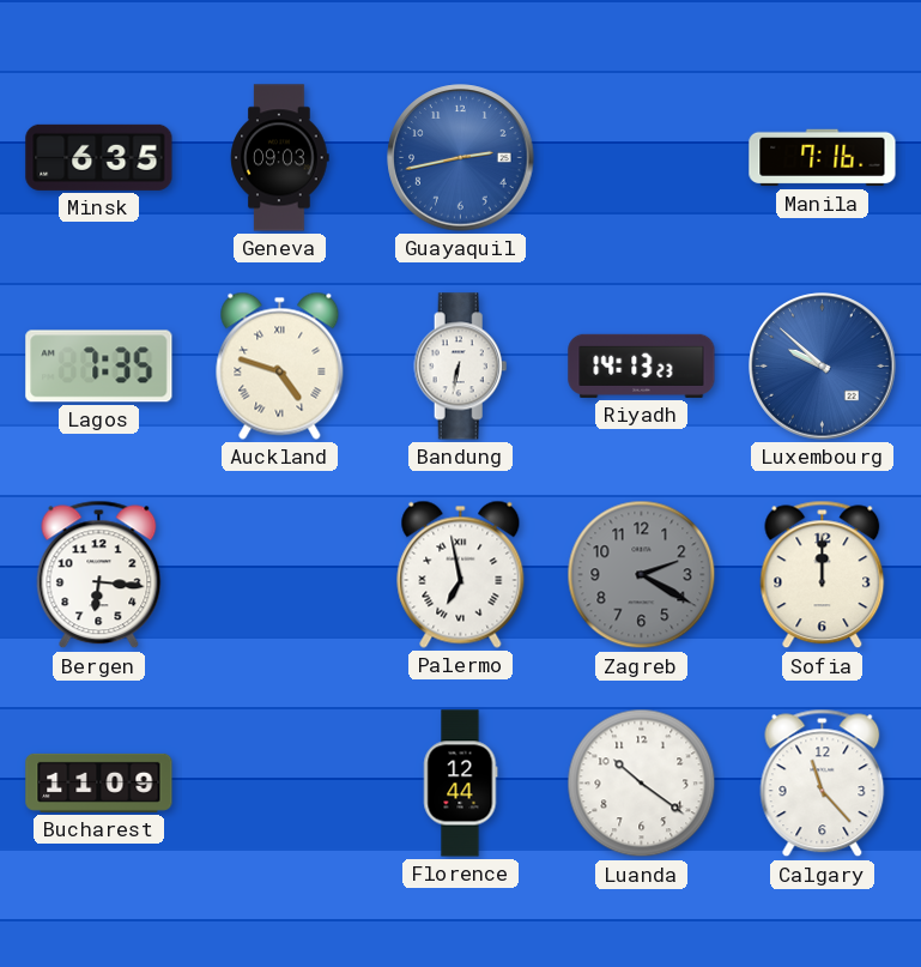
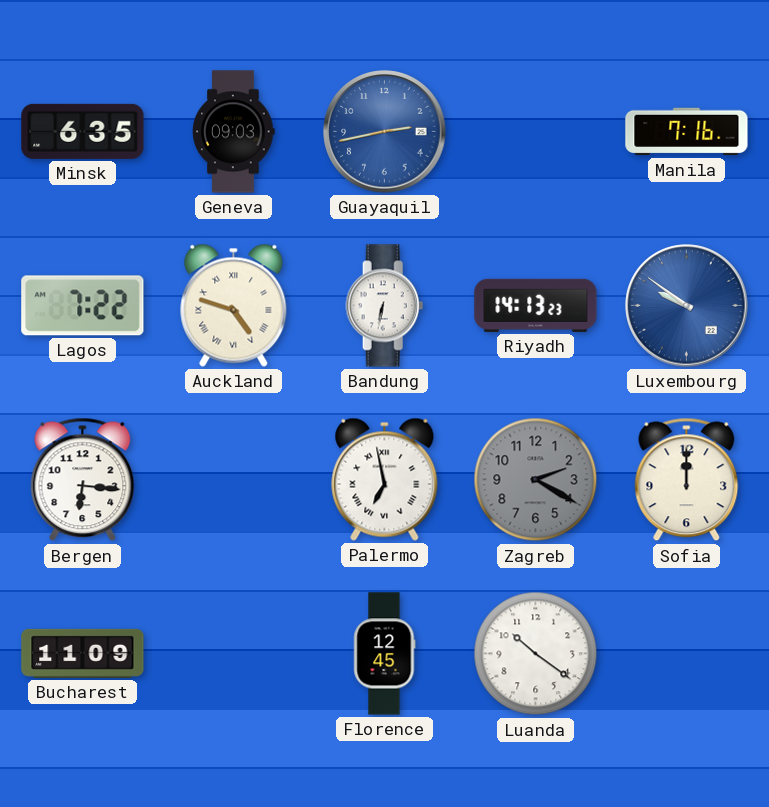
Lagos: 7:35 -> 7:22 (83, 306)
Luxembourg: 9:52 -> 9:51 (687, 306)
Florence: 12:44 -> 12:45 (385, 654)
Calgary: 11:23 -> none (823, 784)
